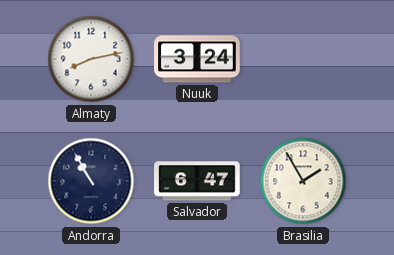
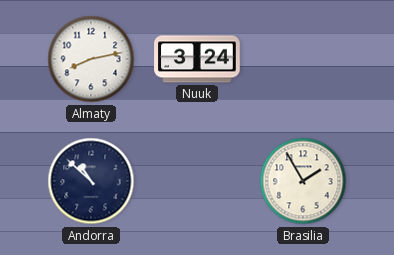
Andorra: 10:55 -> 10:52 (91, 181)
Salvador: 6:47 -> none (197, 181)
